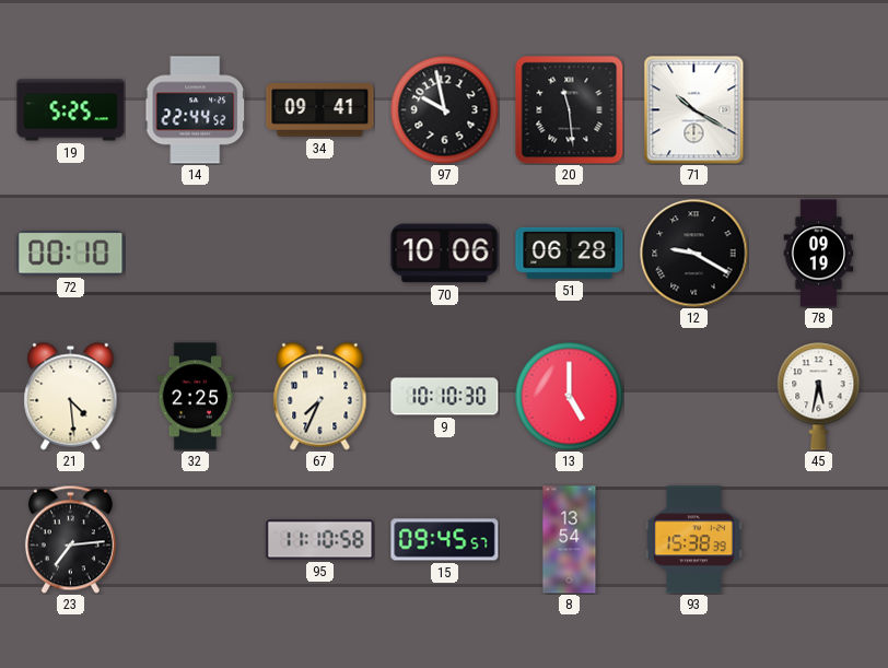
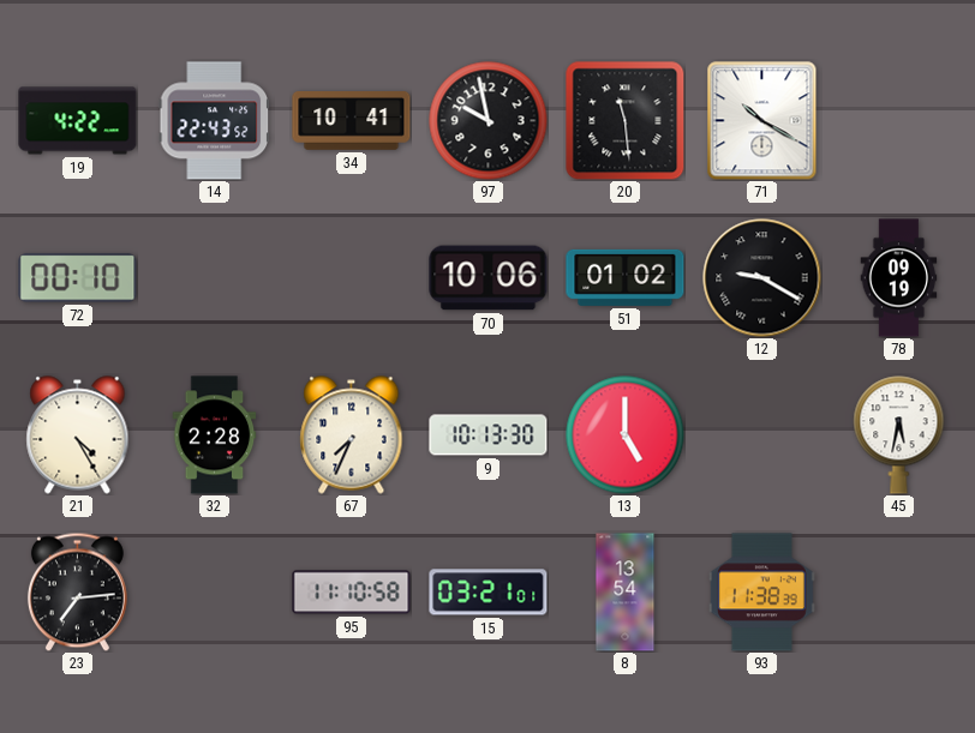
19: 5:25 -> 4:22 (78, 121)
14: 22:44 -> 22:43 (215, 121)
34: 09:41 -> 10:41 (352, 121)
51: 06:28 -> 01:02 (626, 277)
21: 4:29 -> 4:25 (78, 435)
32: 2:25 -> 2:28 (215, 435)
9: 10:10 -> 10:13 (489, 435)
15: 09:45 -> 03:21 (489, 593)
93: 15:38 -> 11:38 (761, 593)
